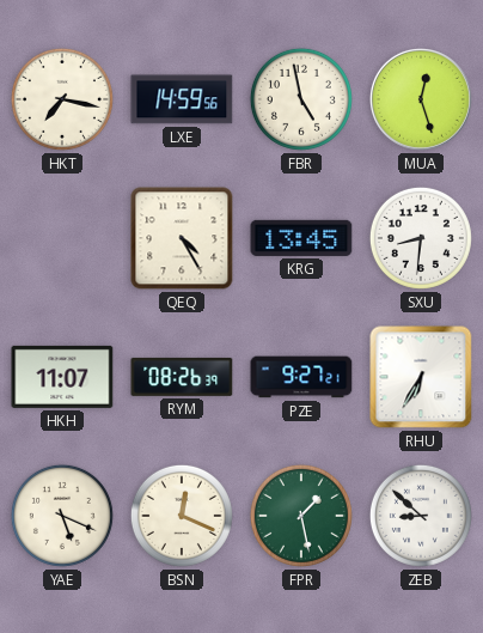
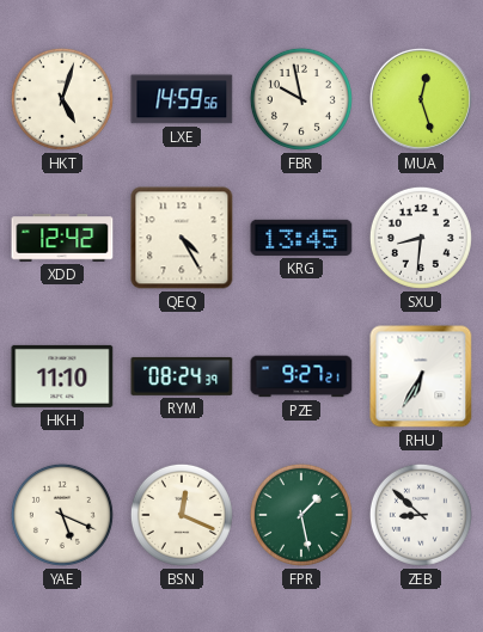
HKT: 7:17 -> 5:03 (62, 99)
FBR: 4:58 -> 9:58 (301, 99)
XDD: none -> 12:42 (62, 238)
HKH: 11:07 -> 11:10 (62, 376)
RYM: 08:26 -> 08:24 (182, 376)
